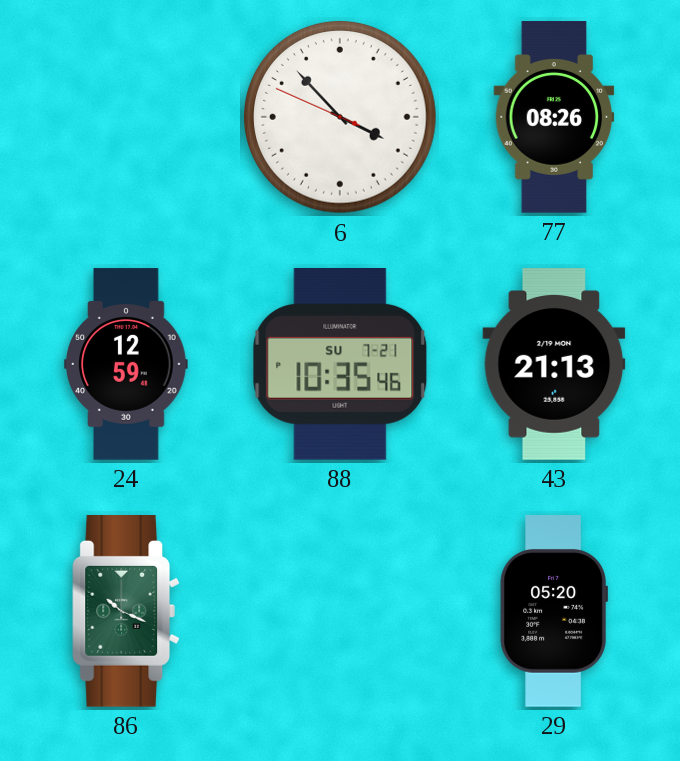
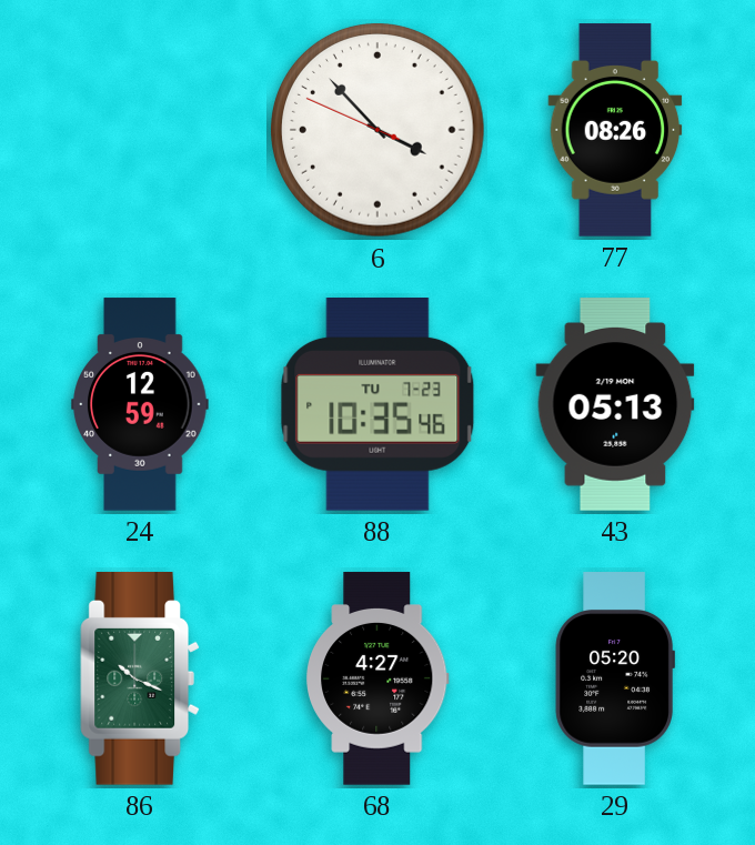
88 date: SU 7-21 -> TU 7-23 (377, 405)
43: 21:13 -> 05:13 (615, 404)
68: none -> 4:27 (379, 678)
